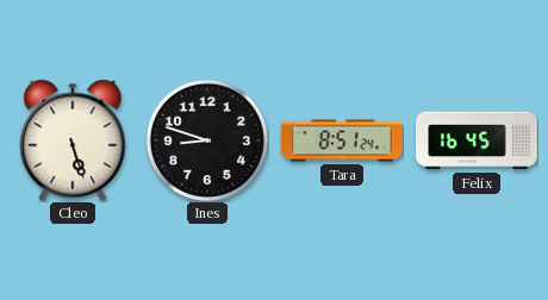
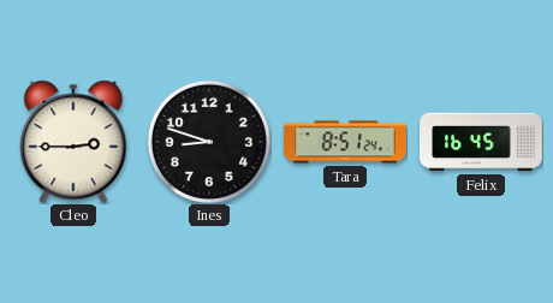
Cleo: 5:27 -> 2:45 (73, 142)
